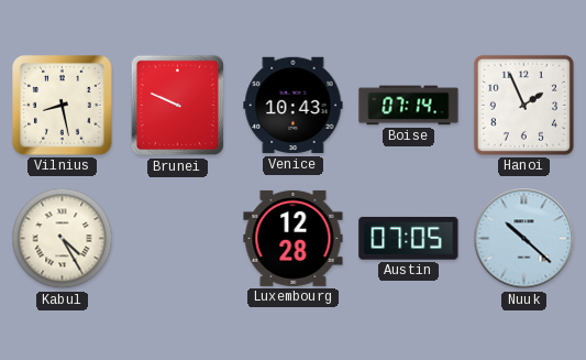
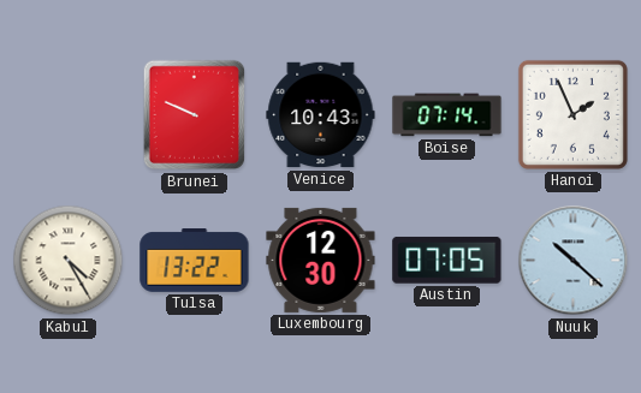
Vilnius: 8:28 -> none (63, 106)
Tulsa: none -> 13:22 (195, 261)
Luxembourg: 12:28 -> 12:30 (321, 260)
